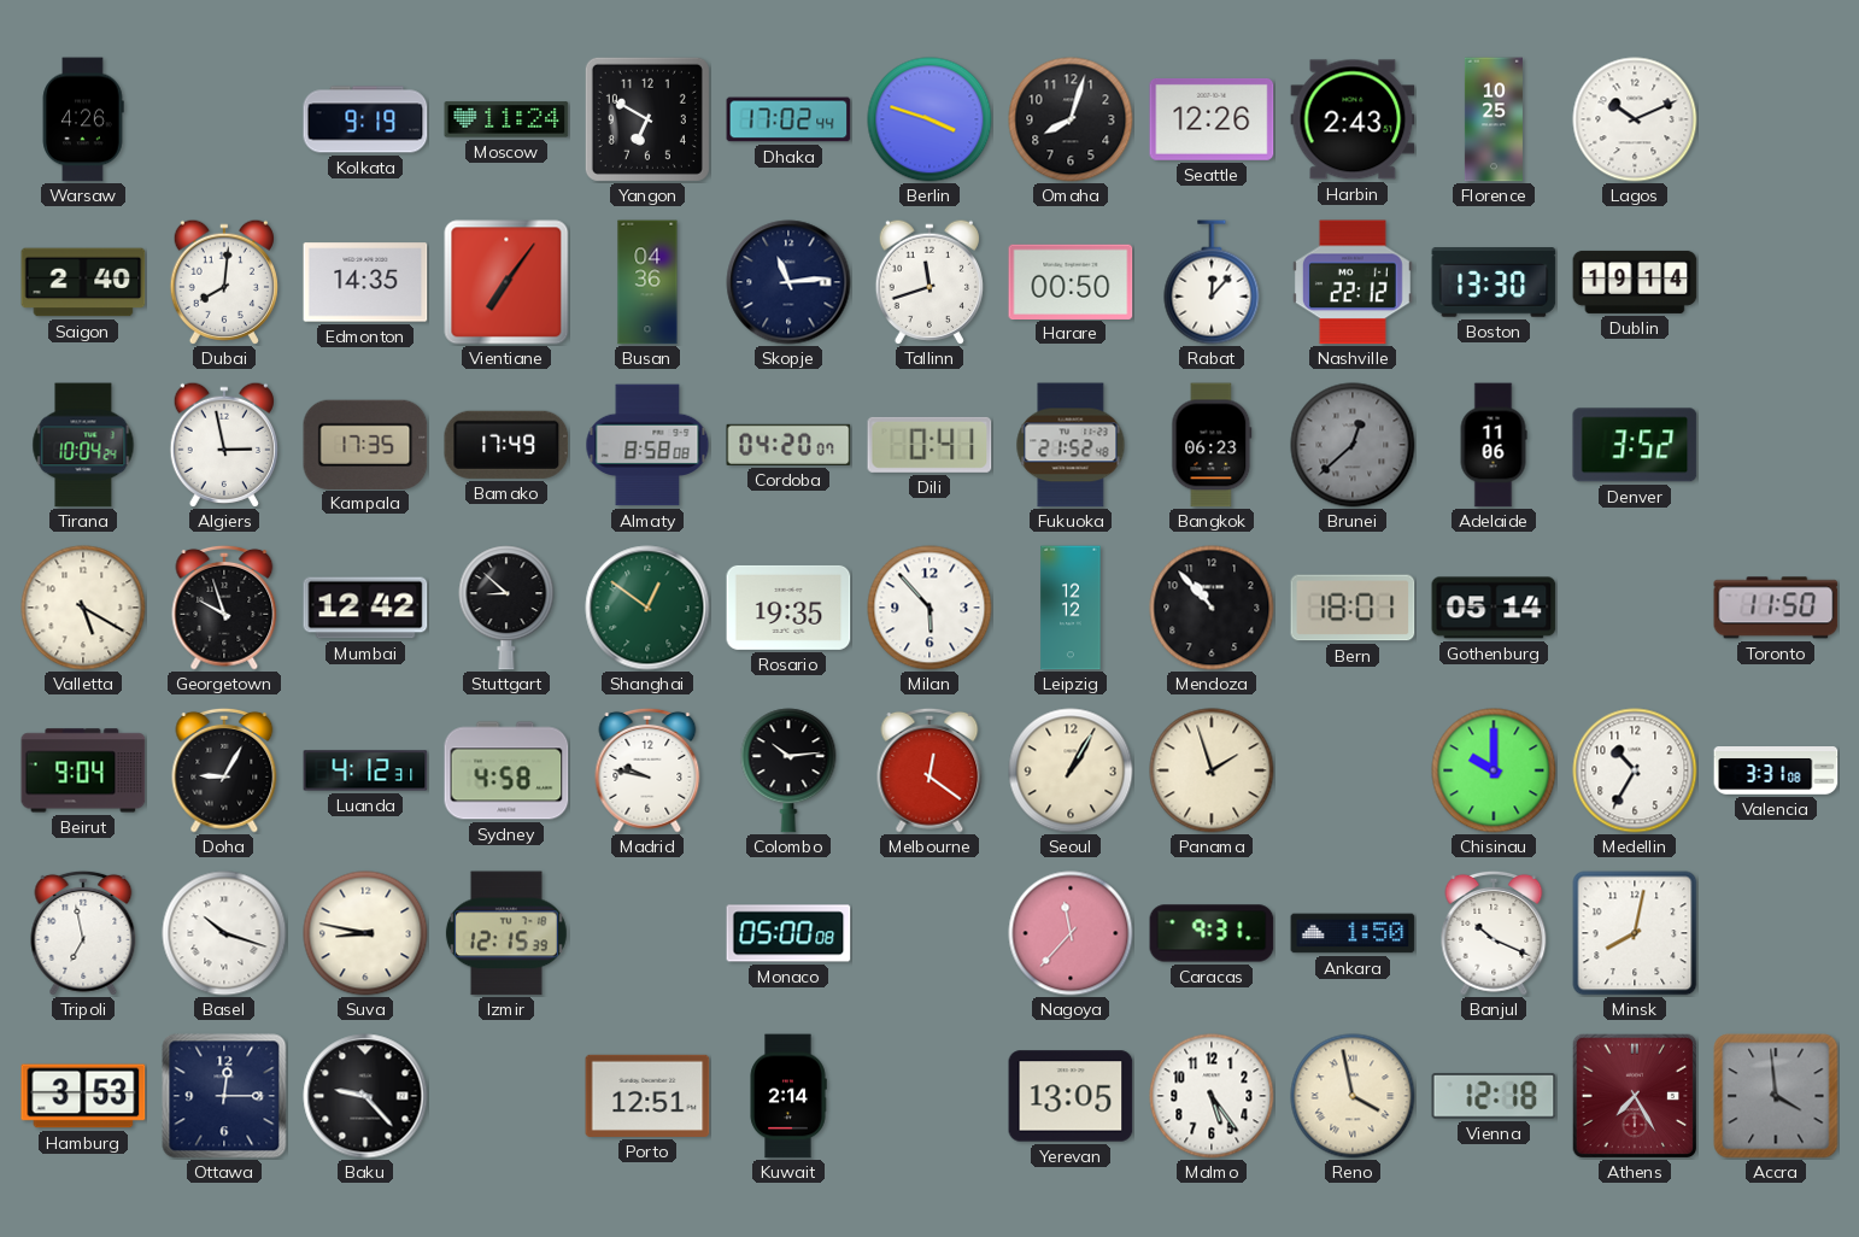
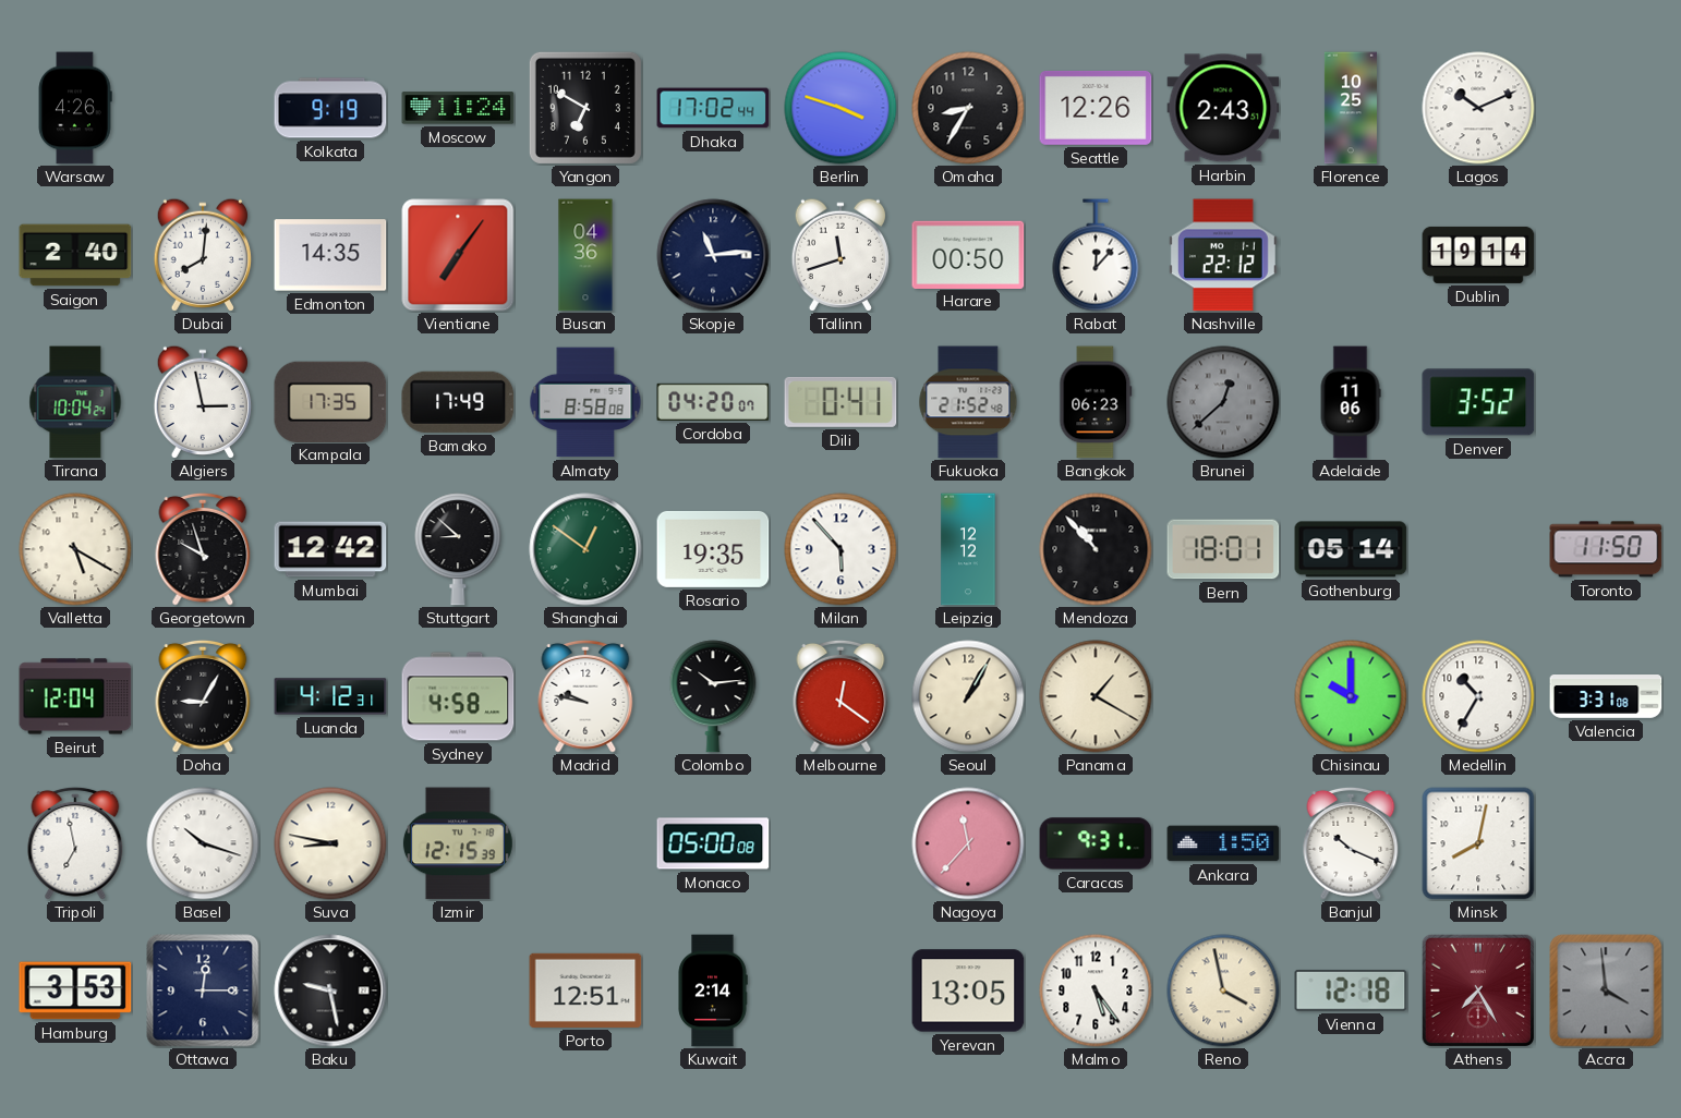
Omaha: 8:03 -> 8:35 (968, 108)
Boston: 13:30 -> none (1494, 282)
Beirut: 9:04 -> 12:04 (75, 696)
Panama: 1:57 -> 1:20 (1096, 696)
Baku: 9:23 -> 9:28 (330, 991)
